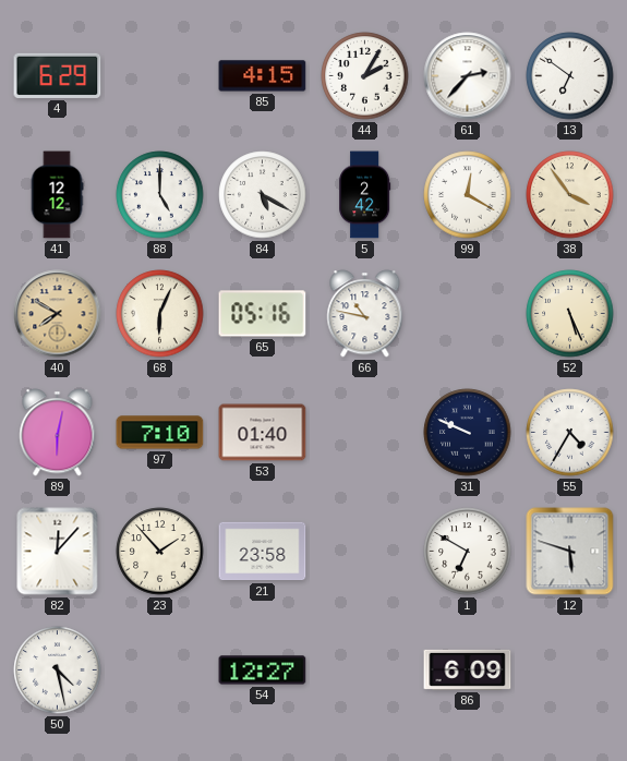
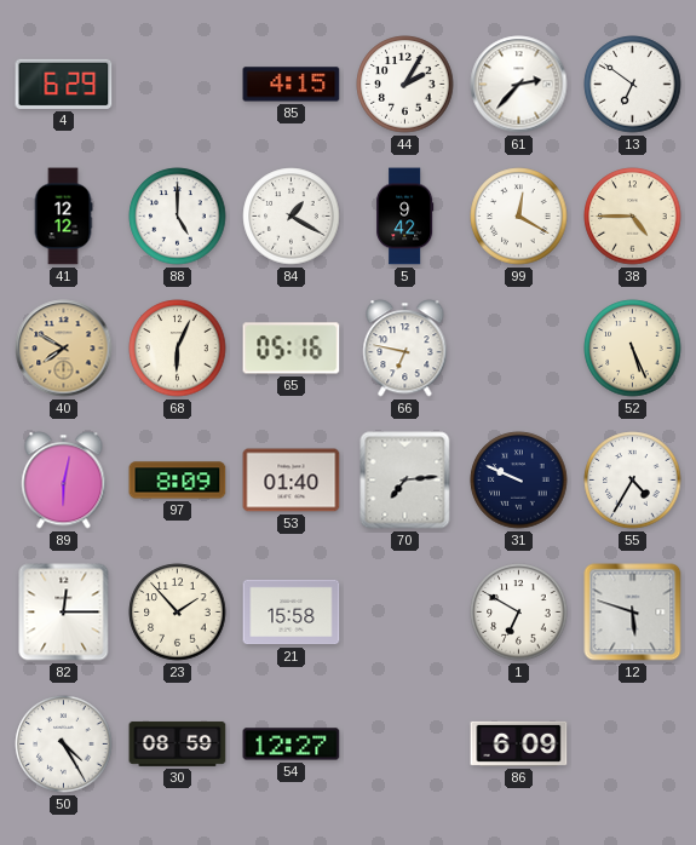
84: 5:20 -> 1:20 (292, 217)
5: 2:42 -> 9:42 (405, 217)
38: 3:54 -> 4:45 (633, 217)
66: 10:47 -> 6:47 (405, 349)
97: 7:10 -> 8:09 (178, 481)
70: none -> 7:14 (405, 481)
82: 12:07 -> 12:15 (64, 613)
21: 23:58 -> 15:58 (292, 613)
50: 4:28 -> 4:25 (64, 745)
30: none -> 08:59 (178, 743)
